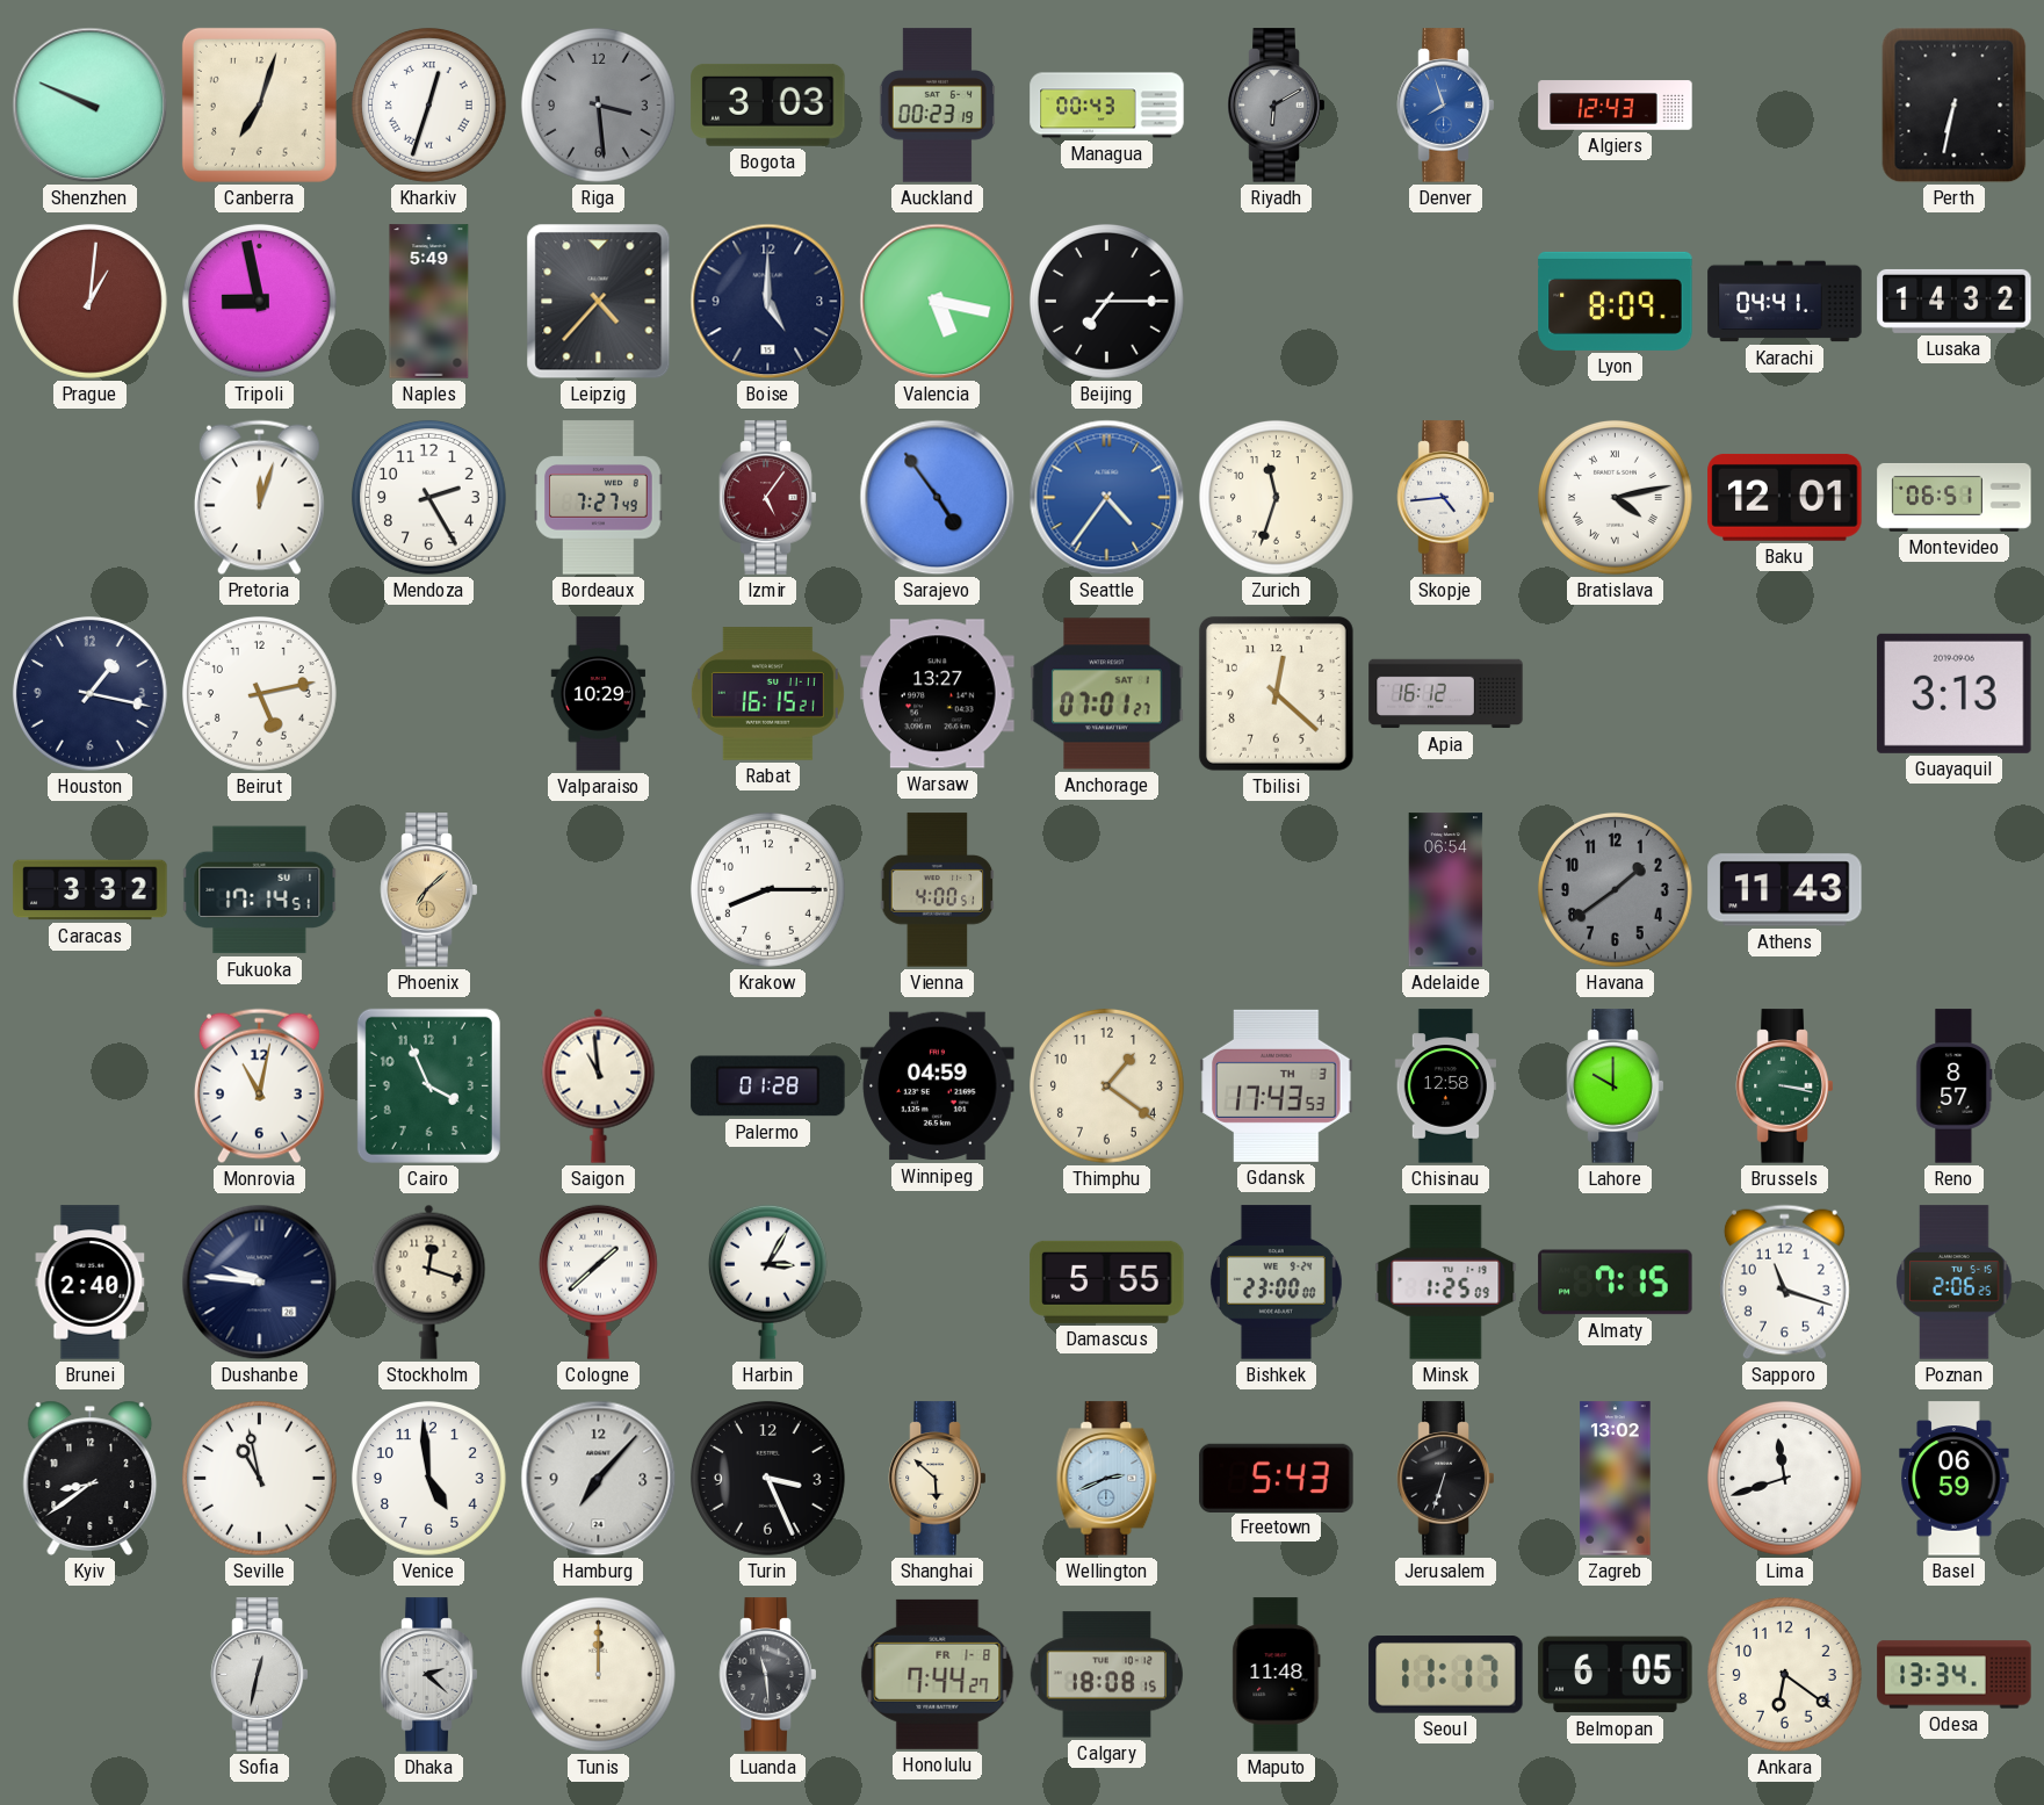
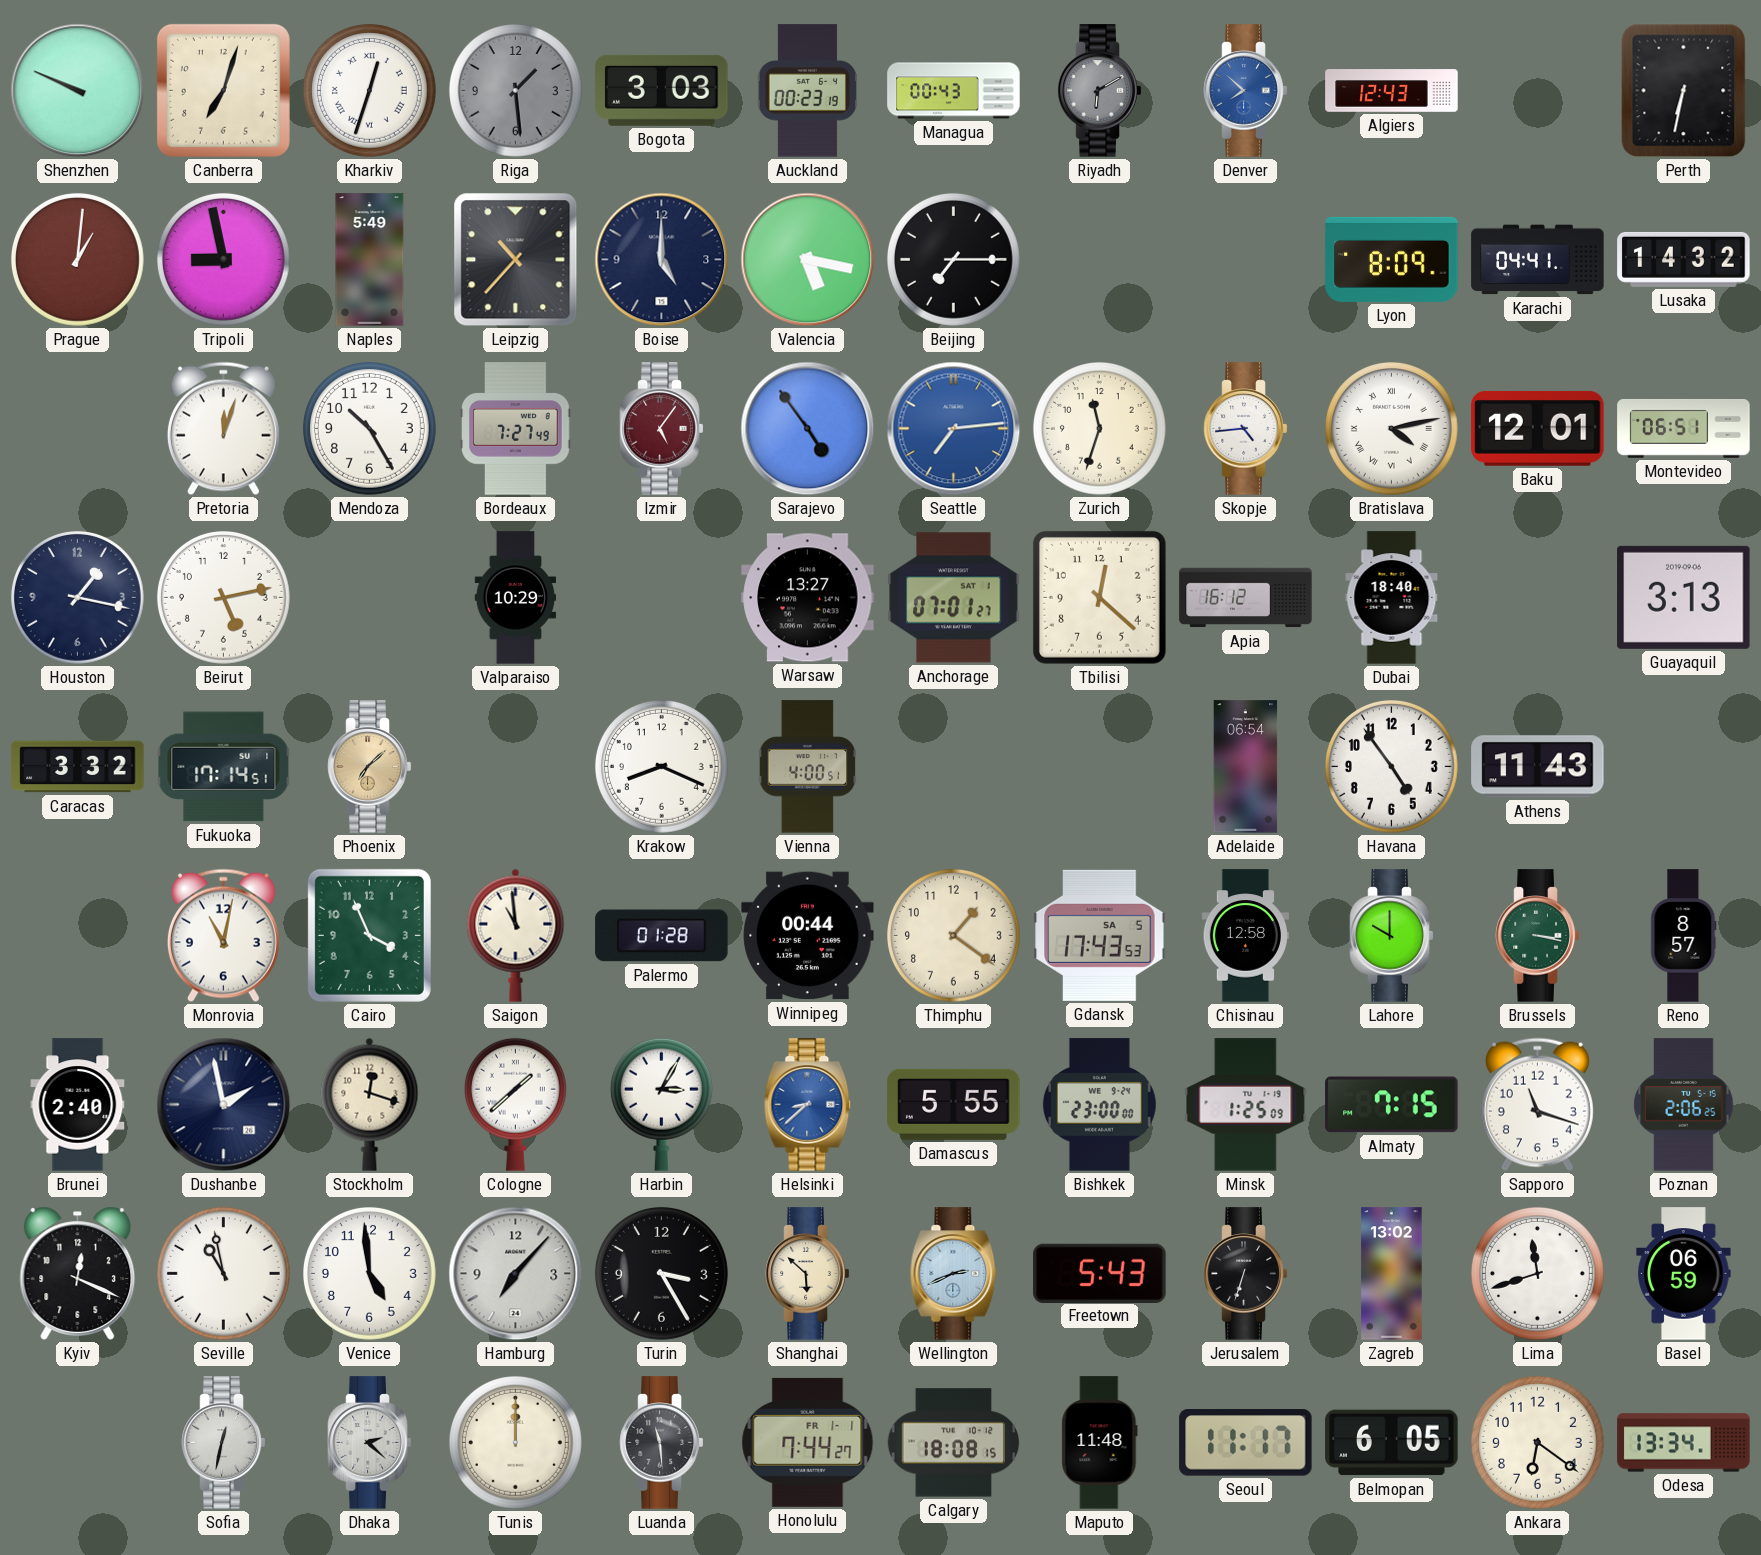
Riga: 3:29 -> 1:29 (515, 90)
Denver: 7:57 -> 7:52 (1246, 91)
Leipzig: 4:37 -> 10:37 (516, 260)
Mendoza: 2:25 -> 10:25 (369, 428)
Seattle: 4:36 -> 7:14 (954, 429)
Rabat: 16:15 -> none (767, 694)
Dubai: none -> 18:40 (1392, 598)
Krakow: 8:15 -> 8:19 (661, 766)
Havana: 1:39 -> 4:54 (1391, 766)
Havana dial: grey -> white (1391, 766)
Winnipeg: 04:59 -> 00:44 (808, 936)
Gdansk date: TH 3 -> SA 5 (1100, 935)
Dushanbe: 9:46 -> 1:58 (224, 1105)
Helsinki: none -> 8:38 (808, 1105)
Kyiv: 8:39 -> 12:19 (78, 1273)
Turin: 3:26 -> 3:25 (661, 1273)
Honolulu date: FR 1-8 -> FR 1-1 (808, 1442)
